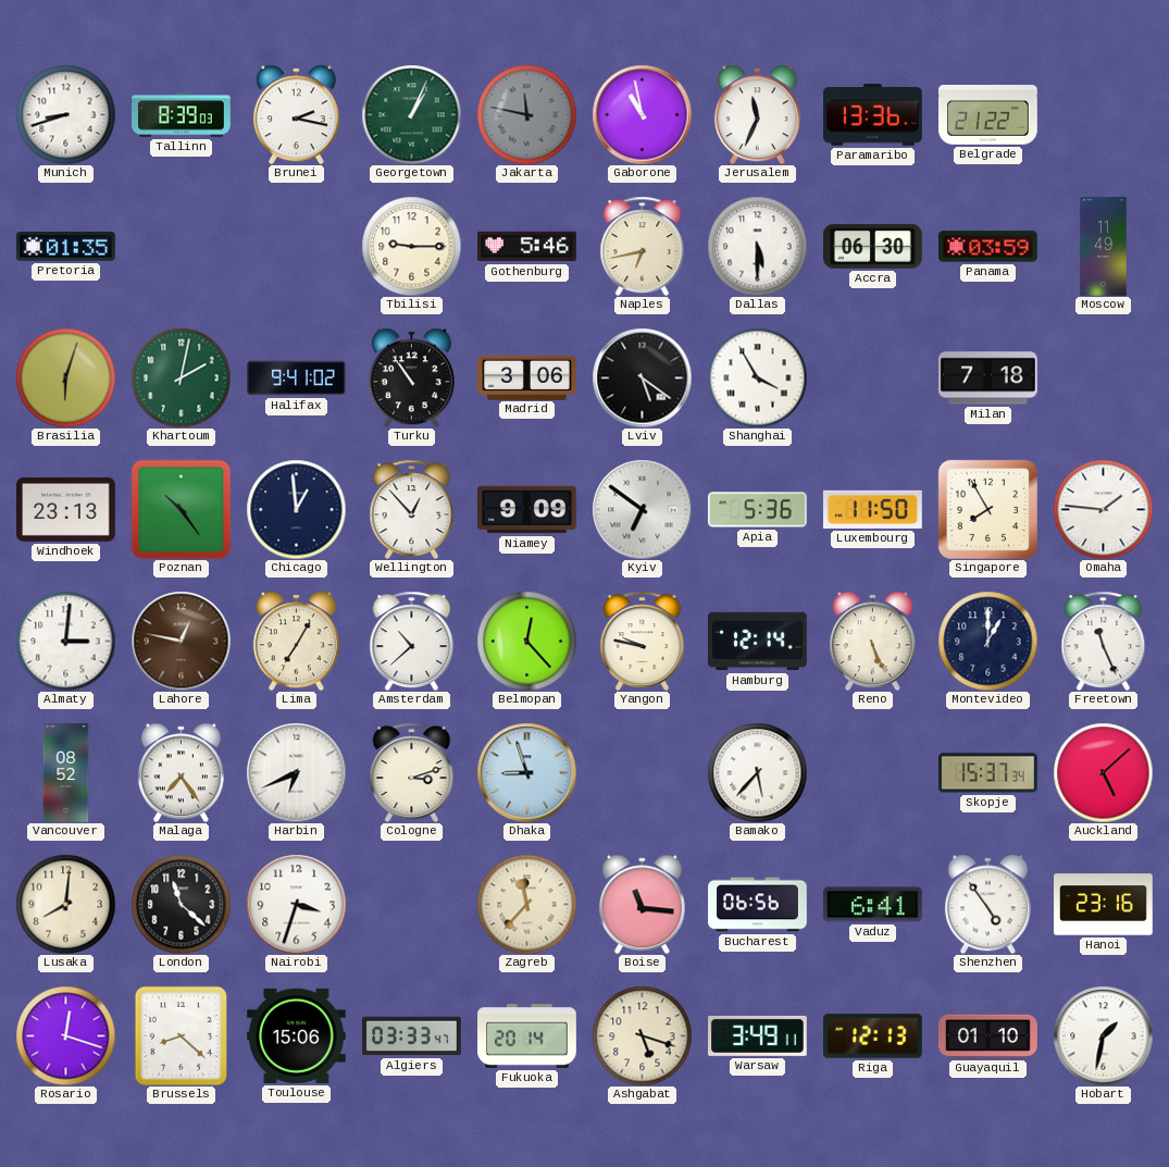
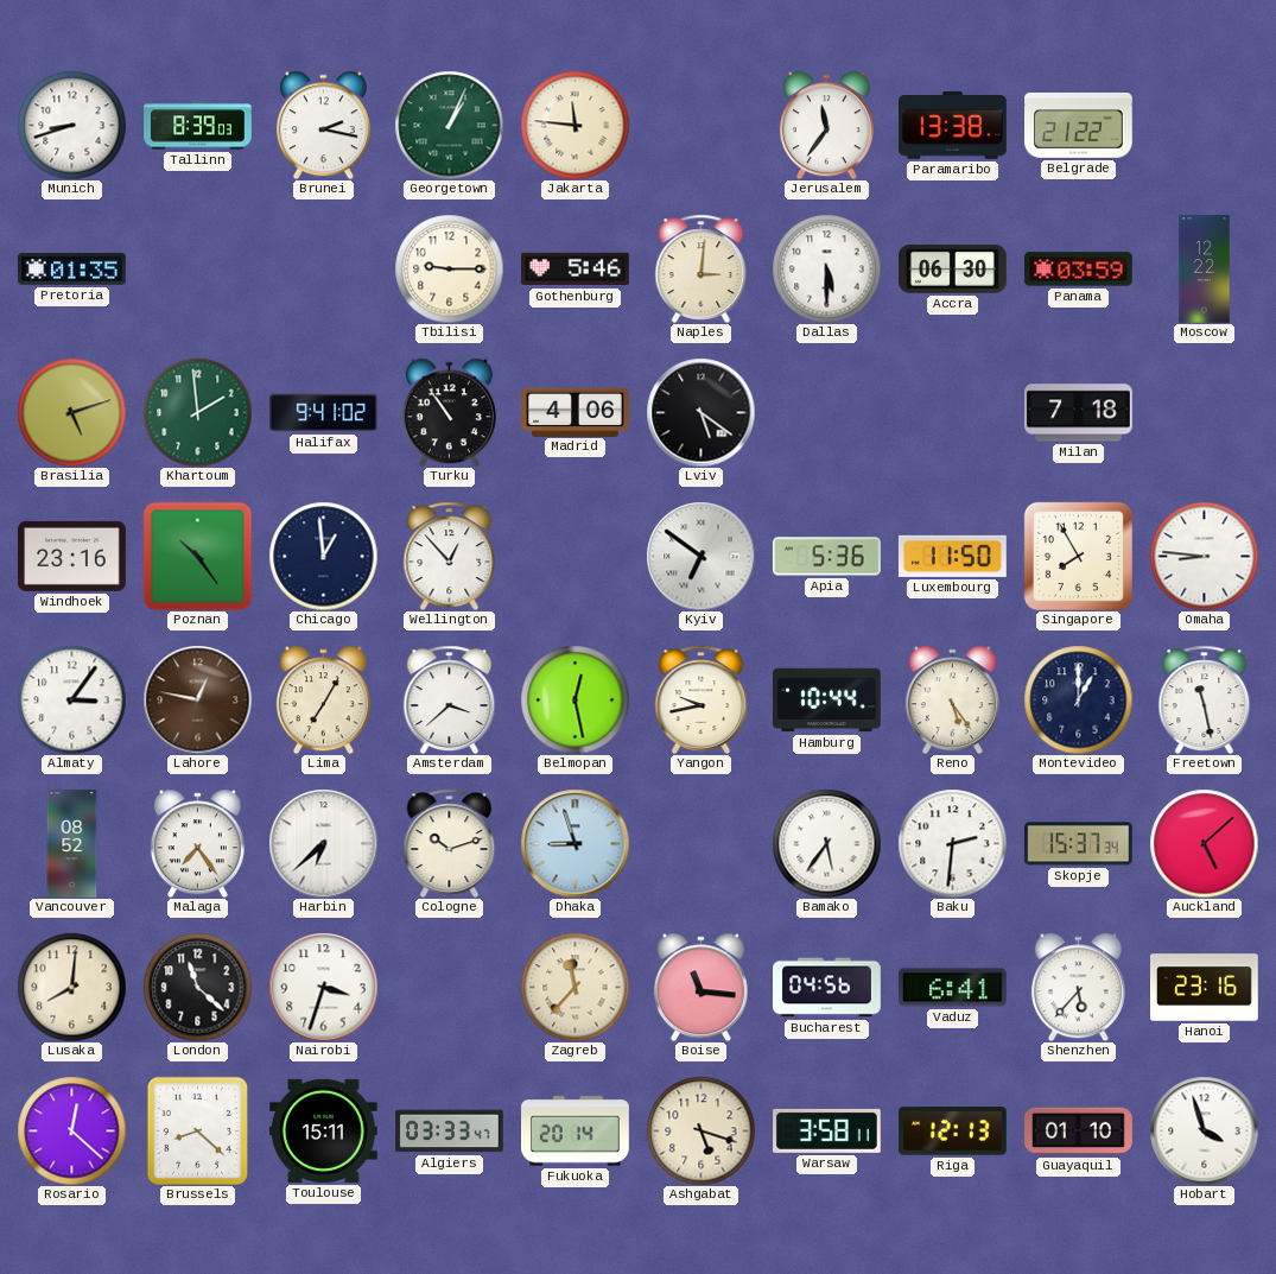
Jakarta: 11:47 -> 11:46 (574, 125)
Jakarta dial: grey -> cream (574, 125)
Gaborone: 10:58 -> none (642, 114)
Jerusalem: 11:34 -> 11:36 (826, 125)
Paramaribo: 13:36 -> 13:38 (953, 126)
Naples: 6:43 -> 3:01 (702, 268)
Moscow: 11:49 -> 12:22 (1205, 270)
Brasilia: 6:03 -> 5:12 (71, 412)
Khartoum: 2:02 -> 1:59 (197, 412)
Madrid: 3:06 -> 4:06 (576, 412)
Shanghai: 3:55 -> none (757, 377)
Windhoek: 23:13 -> 23:16 (72, 556)
Niamey: 9:09 -> none (527, 510)
Omaha: 1:46 -> 8:46 (1204, 556)
Almaty: 3:01 -> 3:06 (71, 699)
Amsterdam: 10:38 -> 3:38 (450, 699)
Belmopan: 12:23 -> 12:28 (574, 699)
Yangon: 9:47 -> 9:43 (702, 699)
Hamburg: 12:14 -> 10:44 (827, 701)
Reno: 5:26 -> 5:24 (952, 699)
Freetown: 11:26 -> 11:28 (1205, 699)
Harbin: 6:41 -> 6:38 (323, 843)
Cologne: 3:12 -> 10:12 (450, 843)
Bamako: 5:37 -> 5:36 (826, 843)
Baku: none -> 2:31 (952, 843)
Bucharest: 06:56 -> 04:56 (827, 988)
Shenzhen: 4:54 -> 5:37 (1078, 987)
Rosario: 12:18 -> 12:22 (71, 1130)
Toulouse: 15:06 -> 15:11 (324, 1130)
Warsaw: 3:49 -> 3:58 (827, 1130)
Hobart: 1:32 -> 3:57 (1204, 1130)
